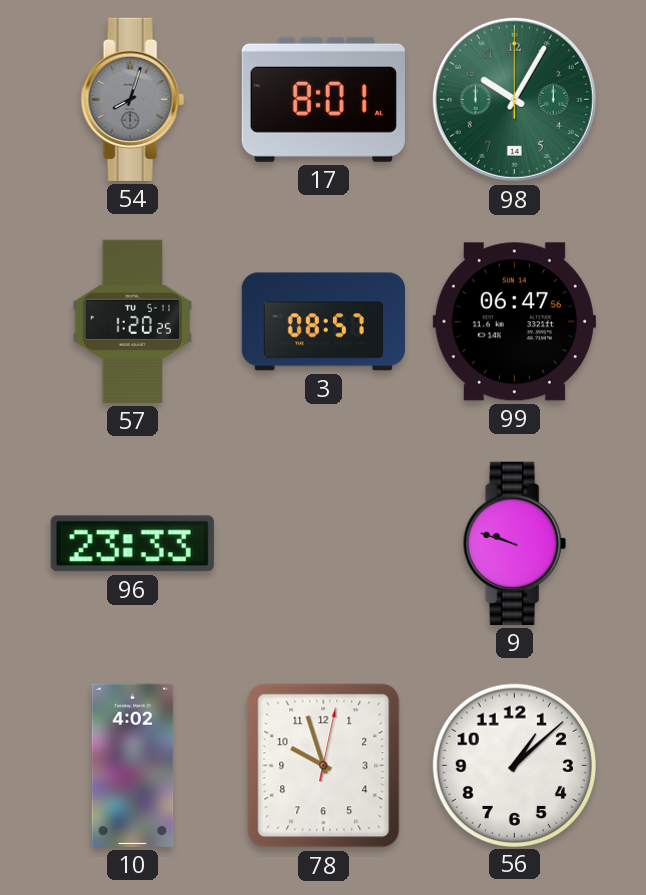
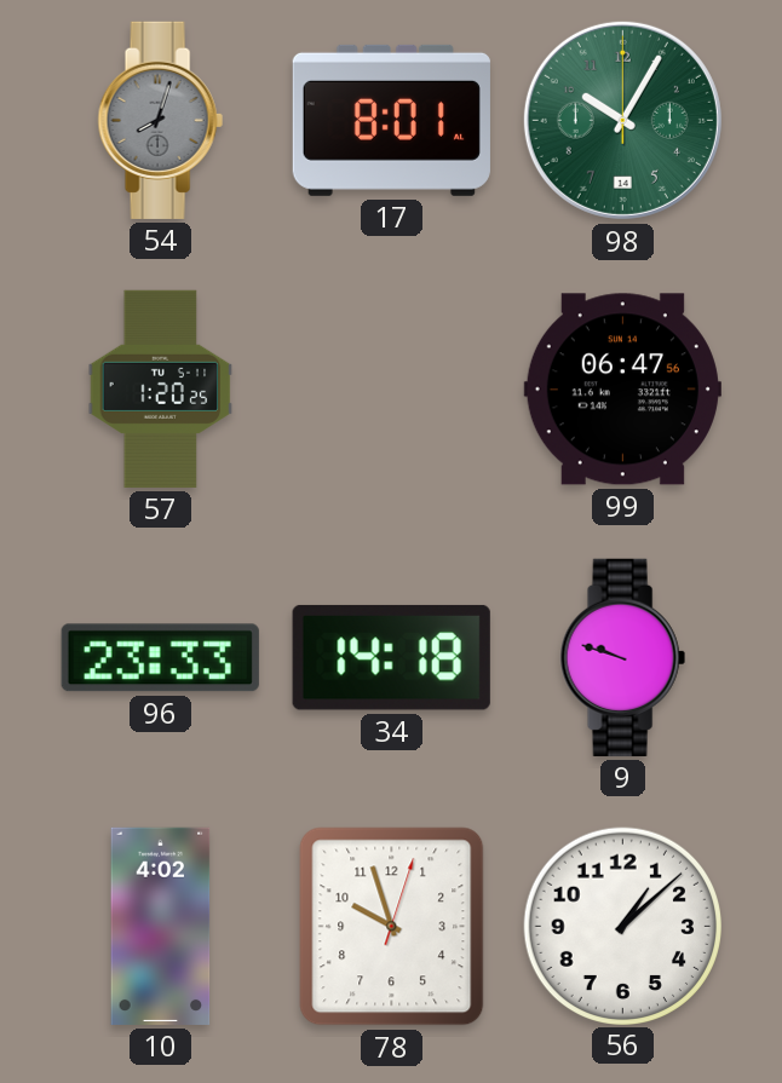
3: 08:57 -> none (323, 322)
34: none -> 14:18 (391, 657)
78: 9:57:02 -> 9:57:03 (392, 927)
